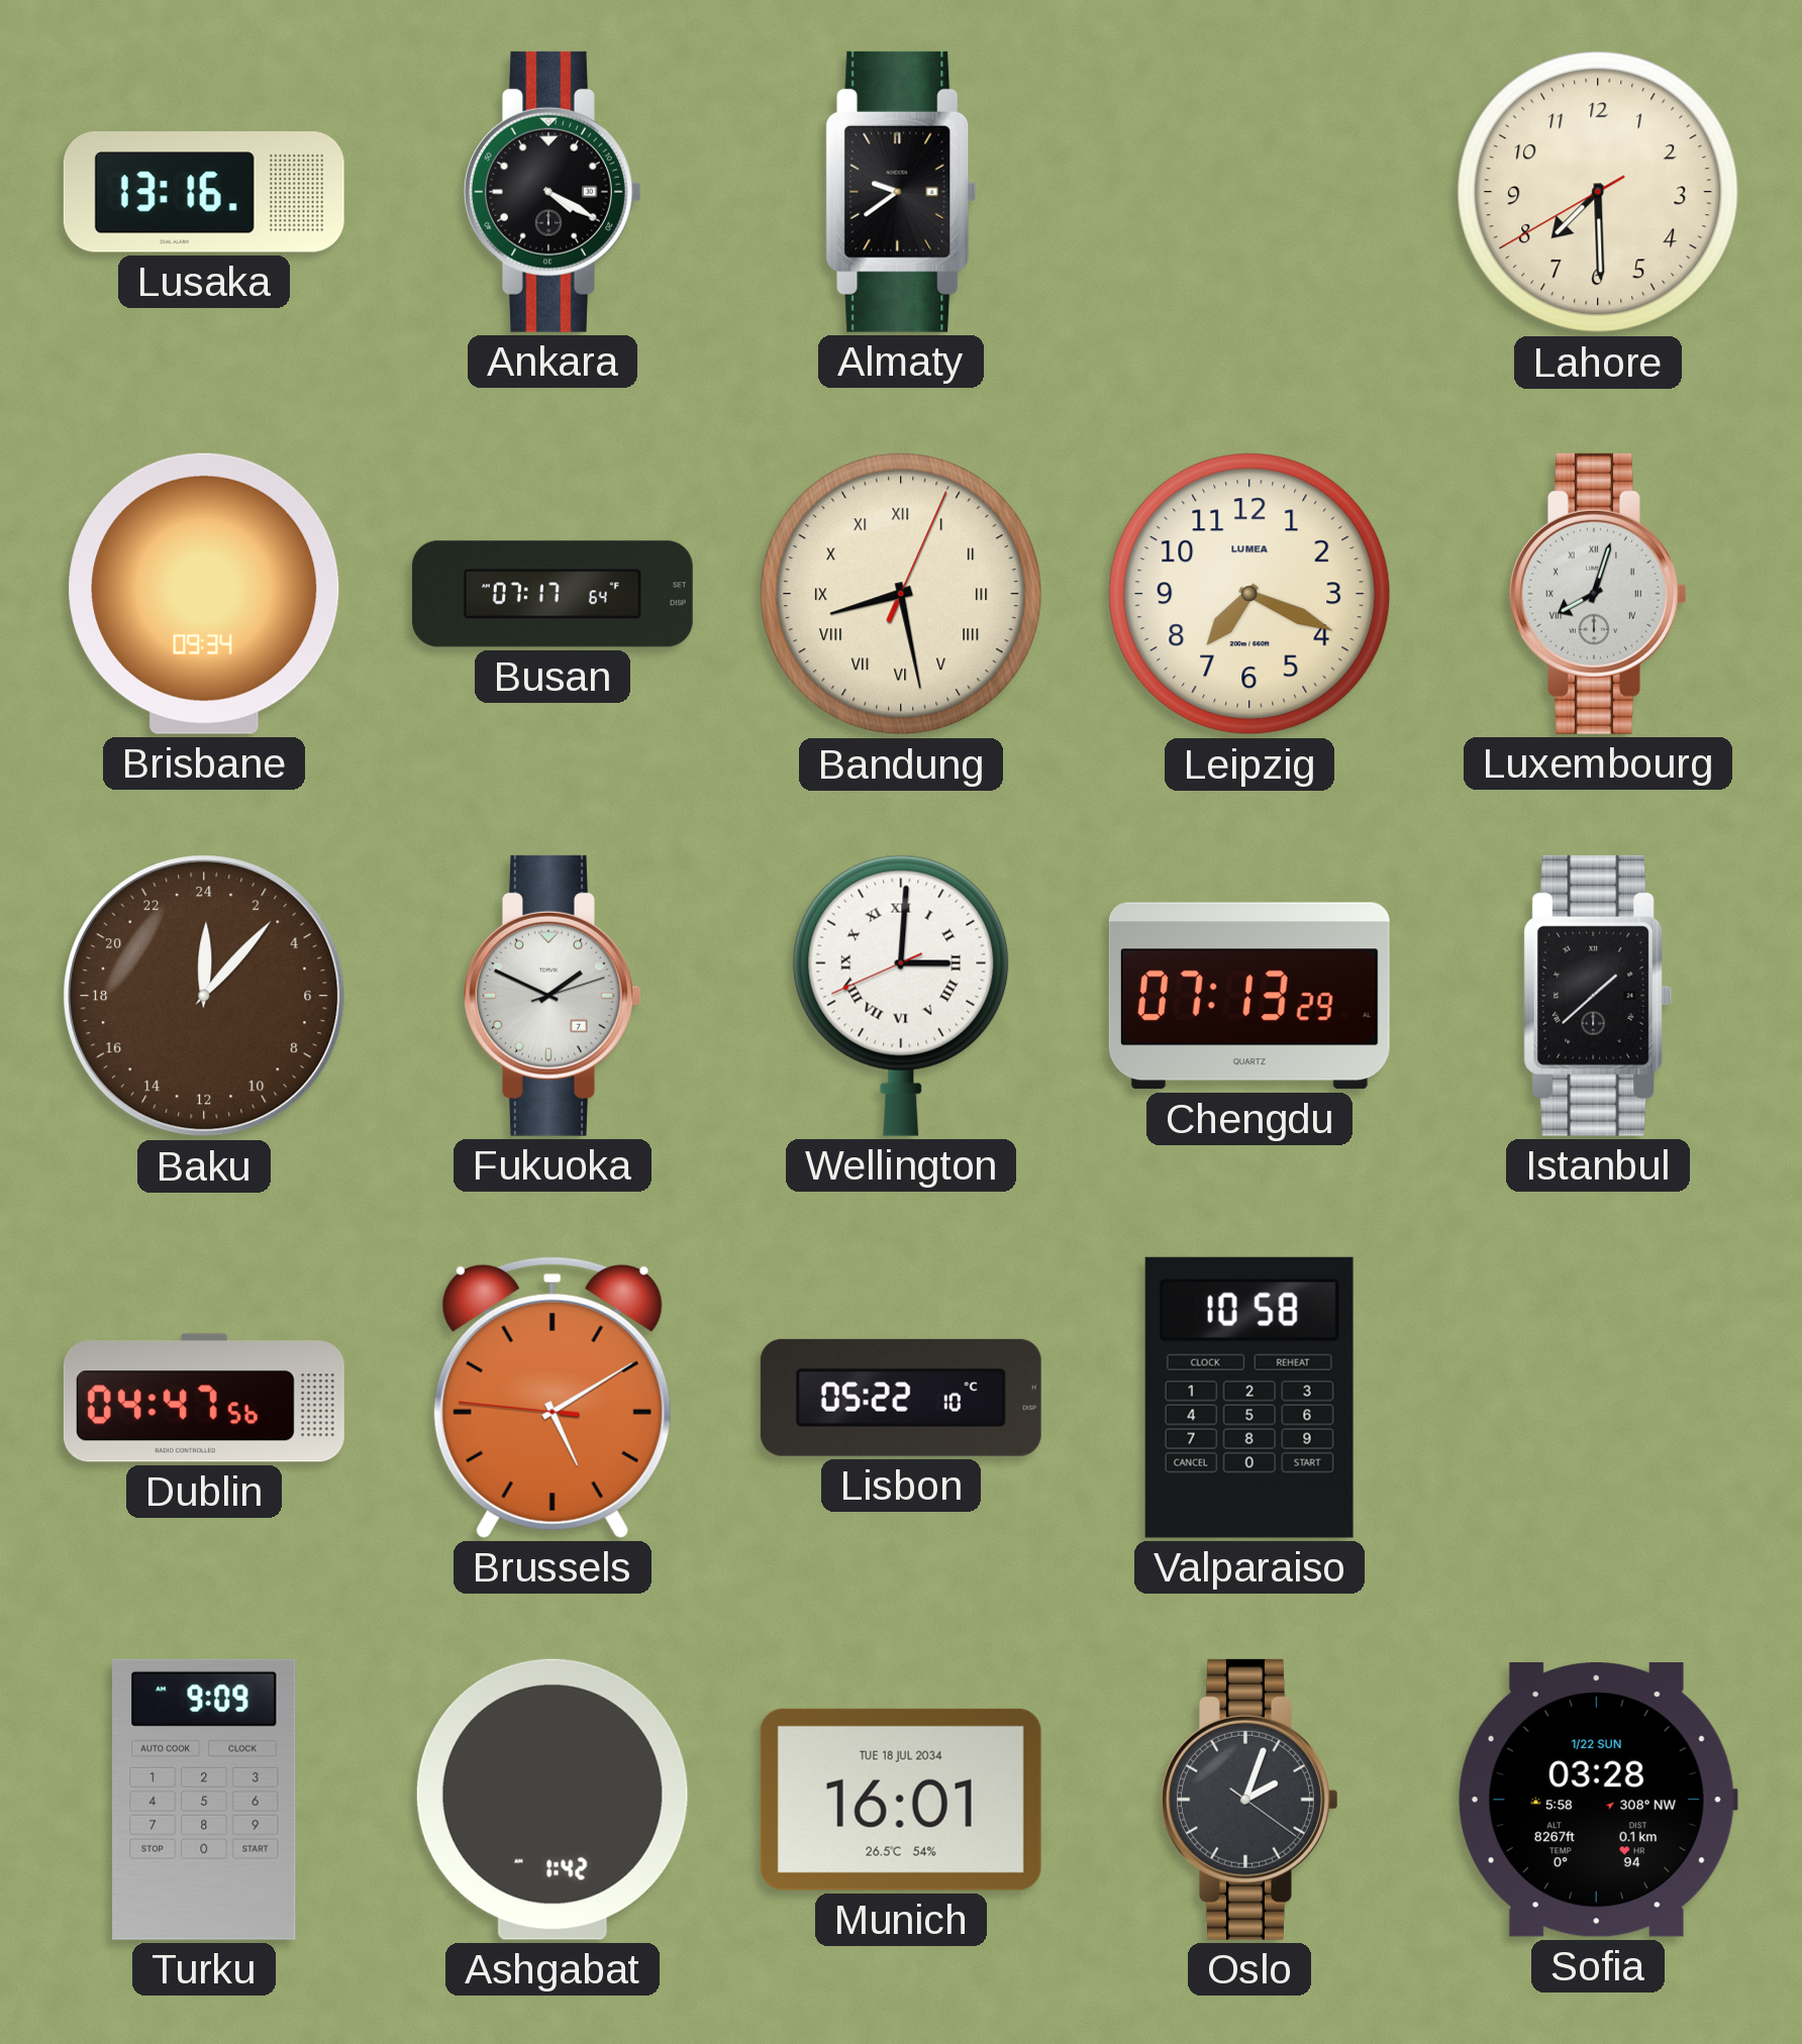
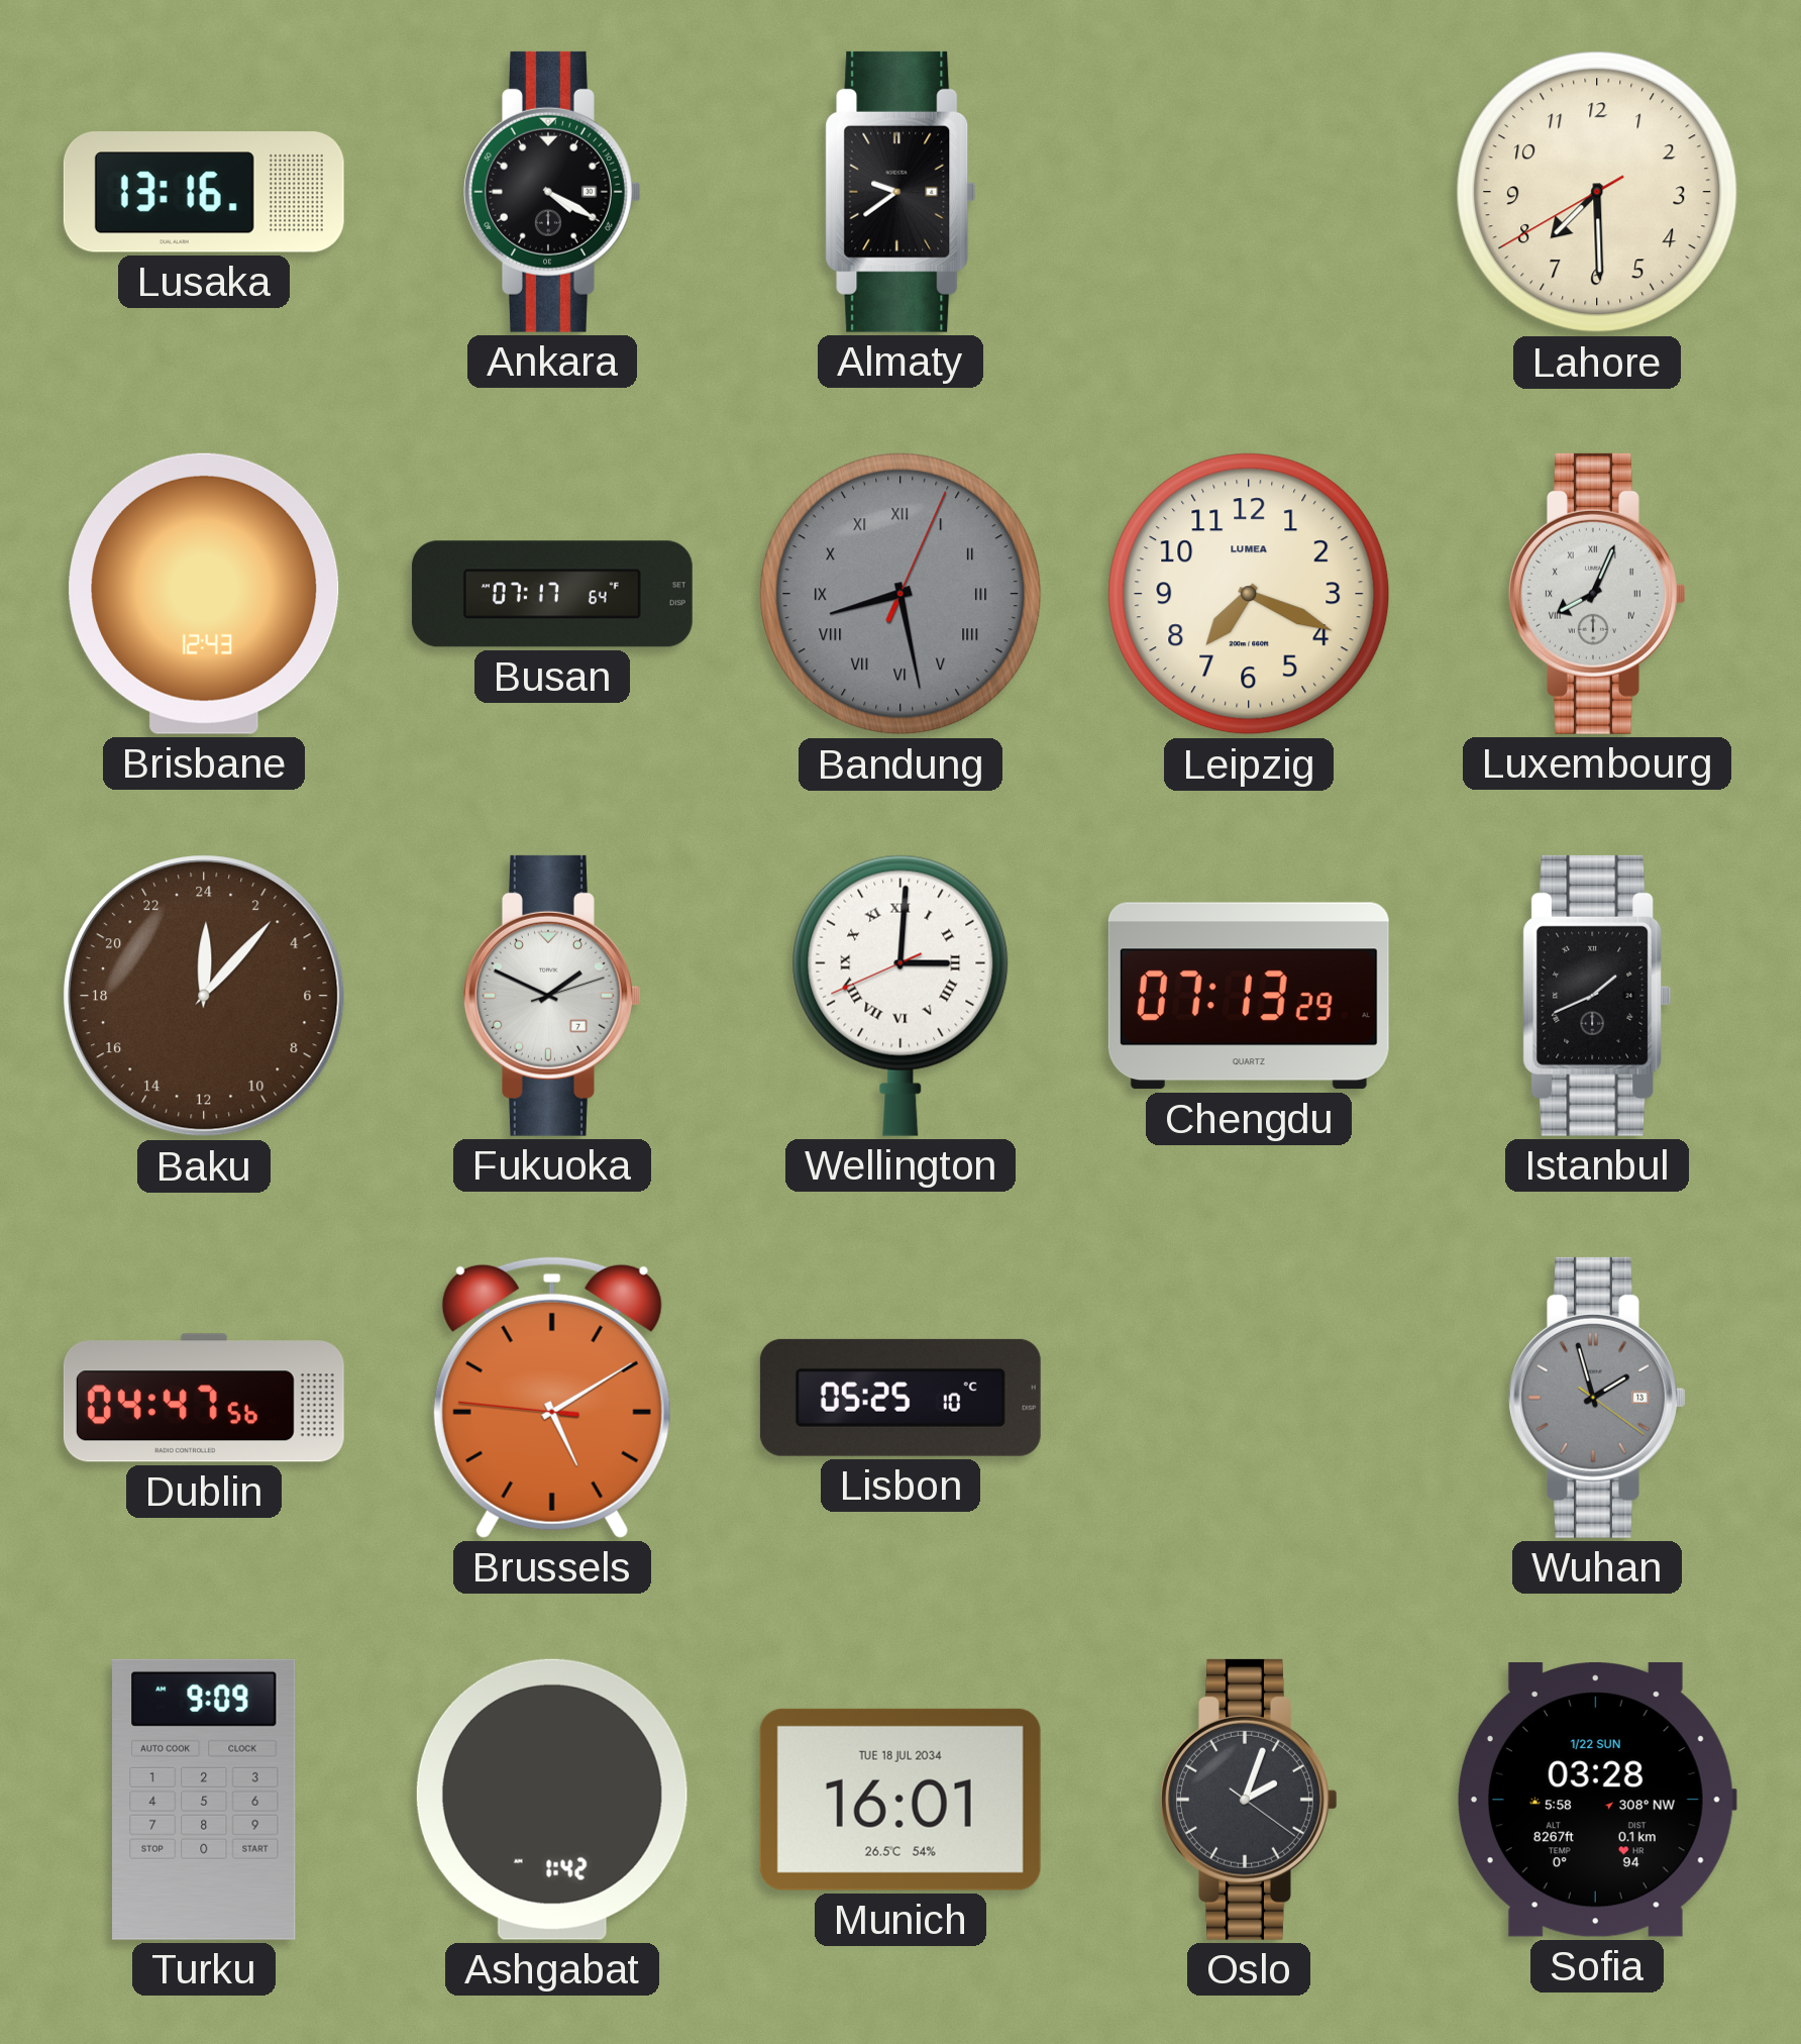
Brisbane: 09:34 -> 12:43 (204, 594)
Bandung dial: cream -> grey (900, 594)
Luxembourg: 8:03 -> 8:04 (1598, 594)
Istanbul: 1:38 -> 1:41 (1597, 996)
Lisbon: 05:22 -> 05:25 (900, 1398)
Valparaiso: 10:58 -> none (1249, 1398)
Wuhan: none -> 1:57 (1598, 1398)
